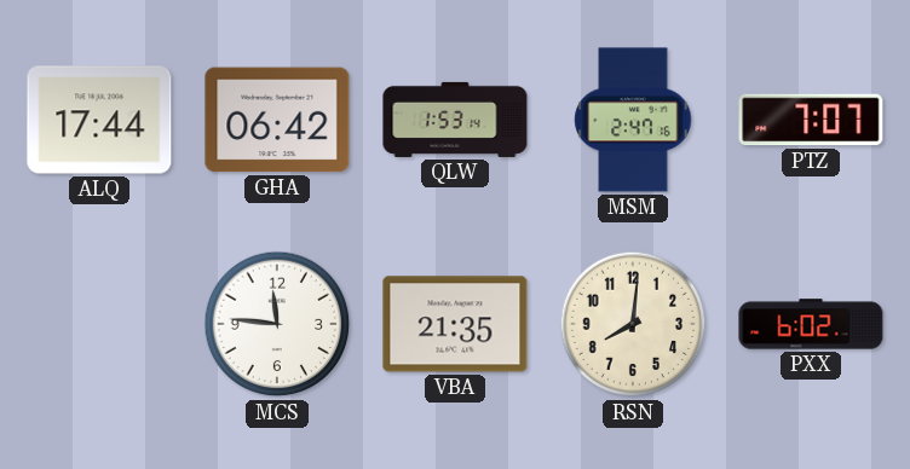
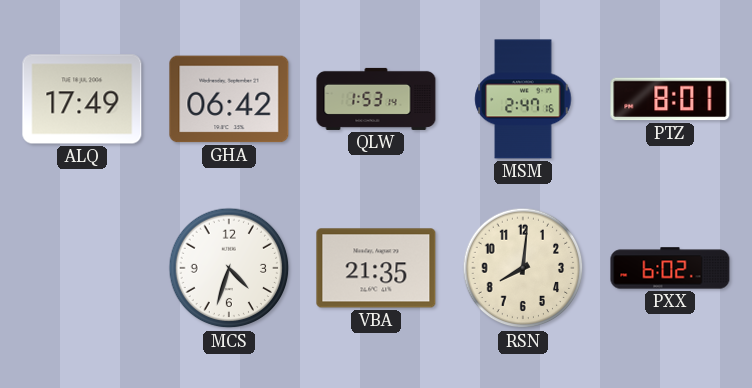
ALQ: 17:44 -> 17:49 (82, 99)
PTZ: 7:07 -> 8:01 (670, 99)
MCS: 11:46 -> 4:33 (229, 268)
